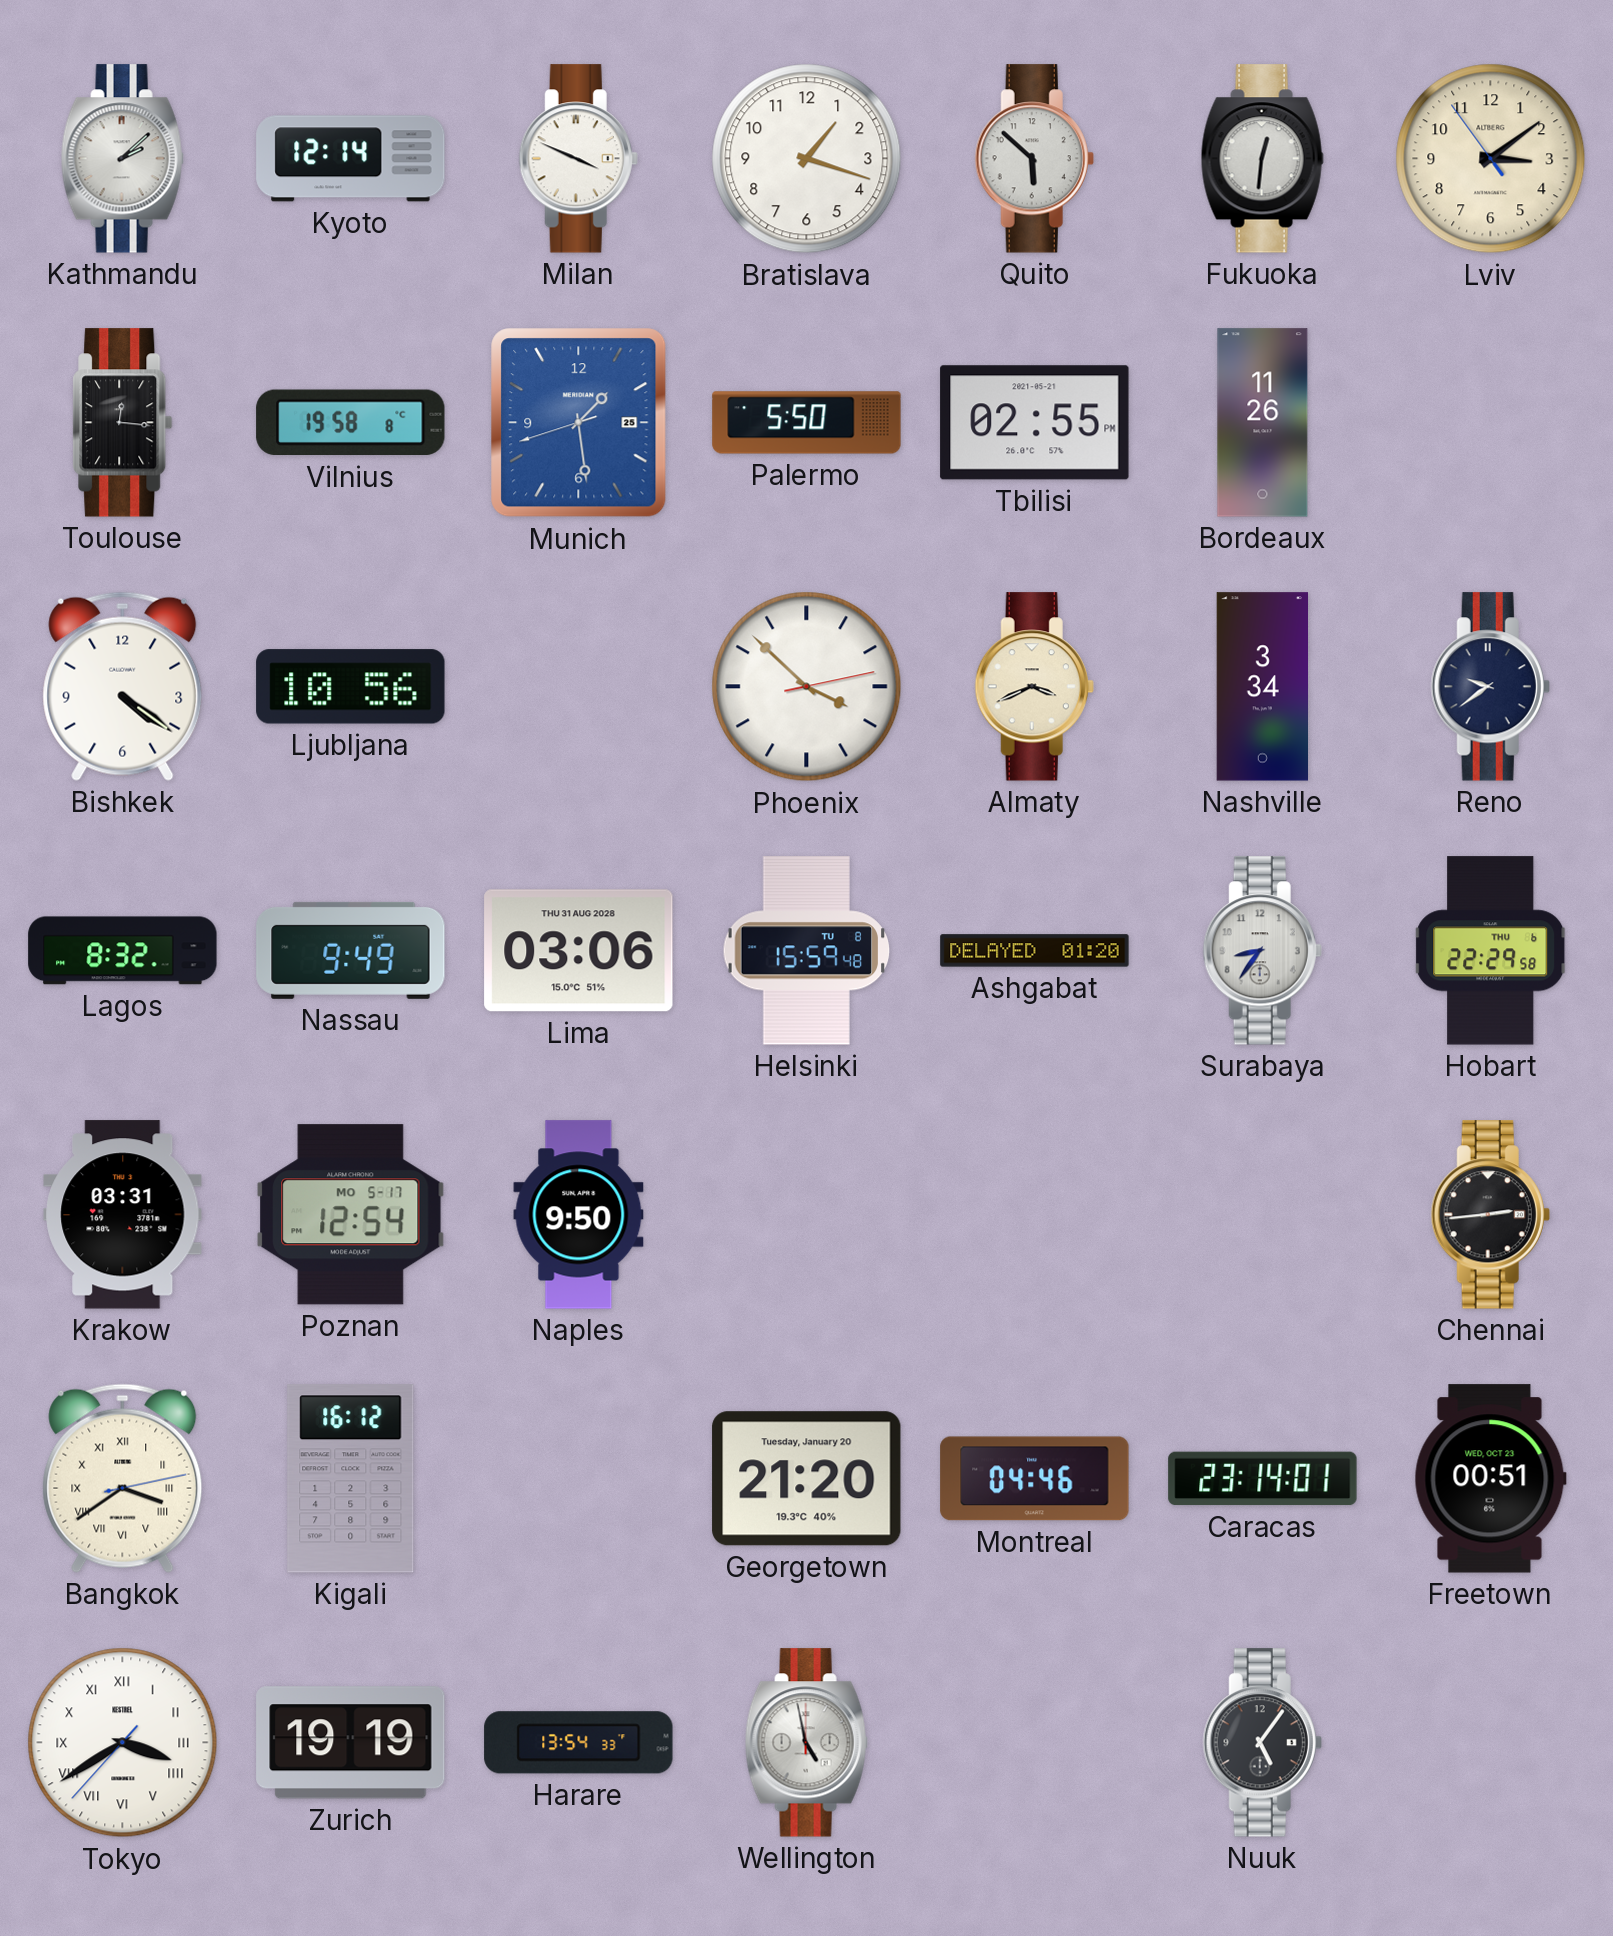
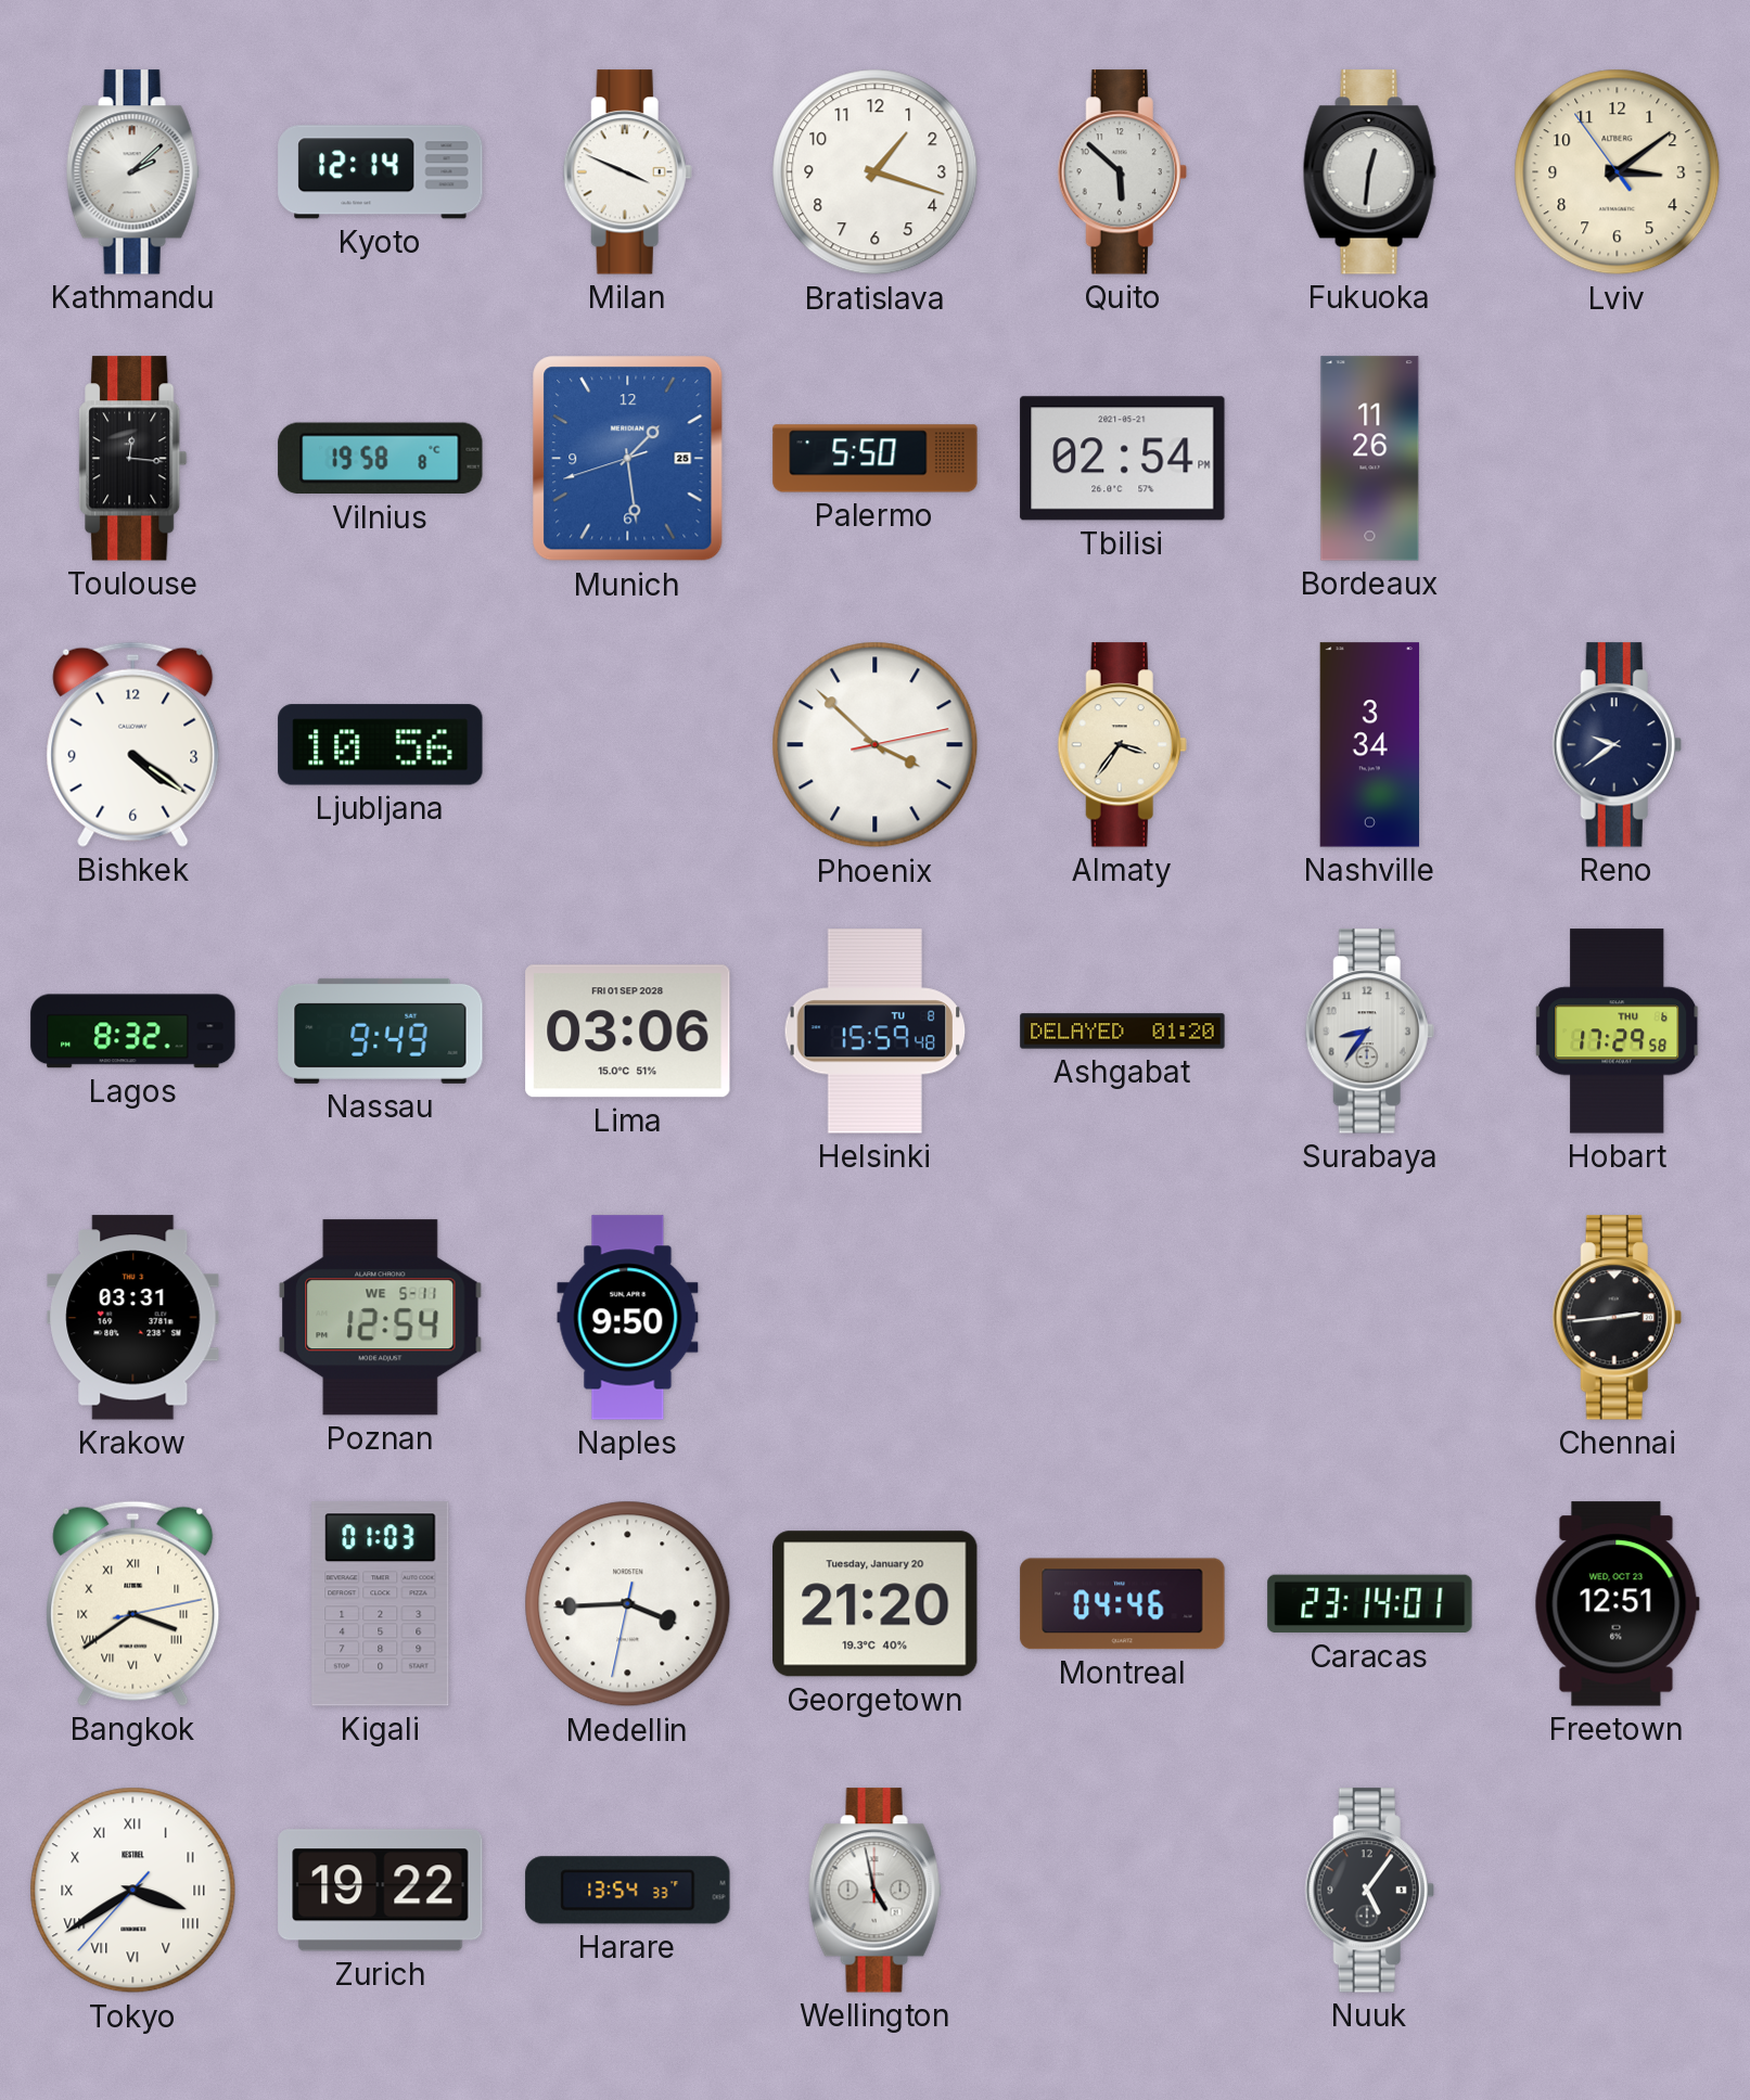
Tbilisi: 02:55 -> 02:54 (1123, 459)
Almaty: 3:41 -> 3:36 (1122, 745)
Lima date: THU 31 AUG 2028 -> FRI 01 SEP 2028 (628, 1032)
Hobart: 22:29 -> 17:29 (1618, 1032)
Poznan date: MO 5-17 -> WE 5-11 (381, 1318)
Kigali: 16:12 -> 01:03 (381, 1604)
Medellin: none -> 3:44 (628, 1604)
Freetown: 00:51 -> 12:51 (1617, 1604)
Zurich: 19:19 -> 19:22 (381, 1891)
